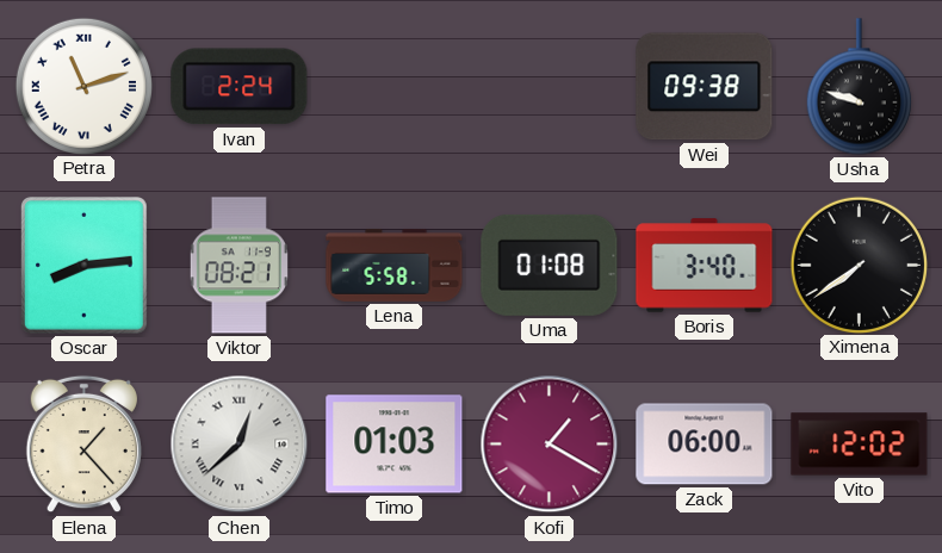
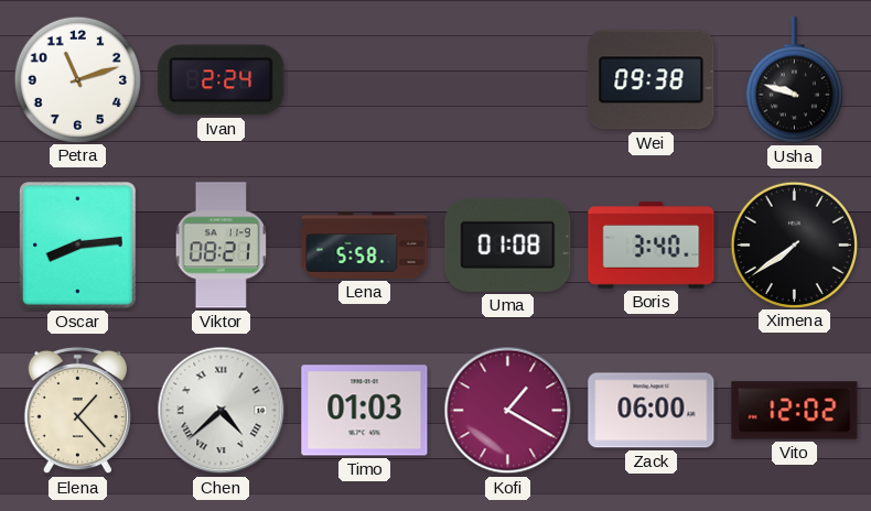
Petra numerals: Roman -> Arabic (77, 79)
Chen: 12:38 -> 4:38 (222, 411)
